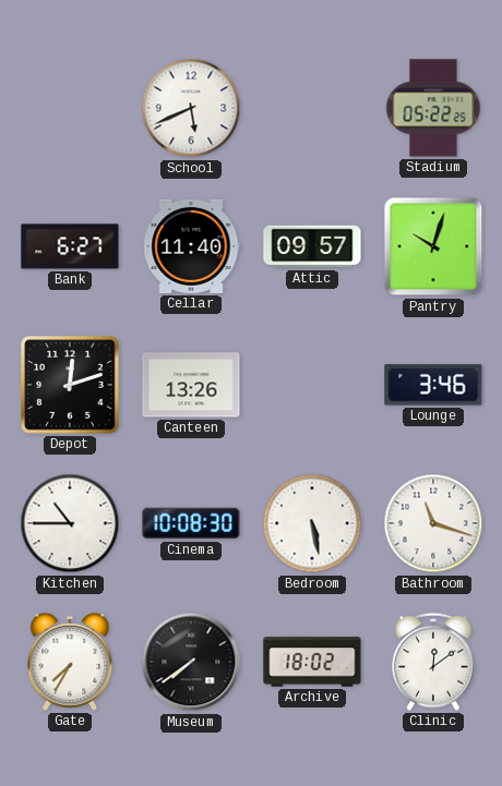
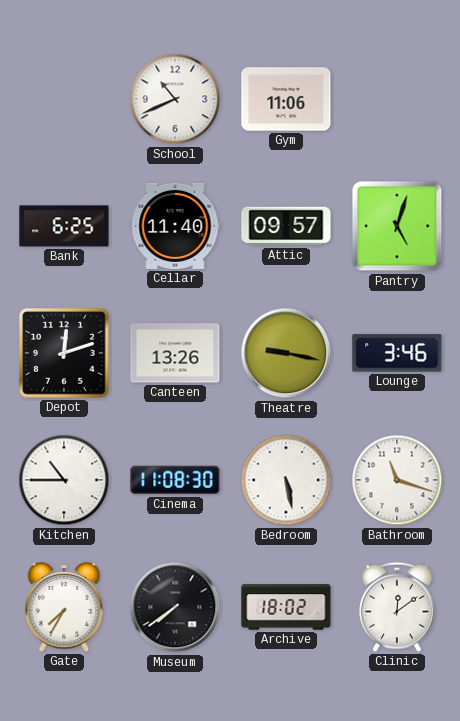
School: 5:41 -> 10:41 (175, 99)
Gym: none -> 11:06 (286, 99)
Stadium: 05:22 -> none (433, 108)
Bank: 6:27 -> 6:25 (64, 226)
Pantry: 10:03 -> 5:03 (397, 226)
Theatre: none -> 9:17 (286, 353)
Cinema: 10:08 -> 11:08 (175, 480)
